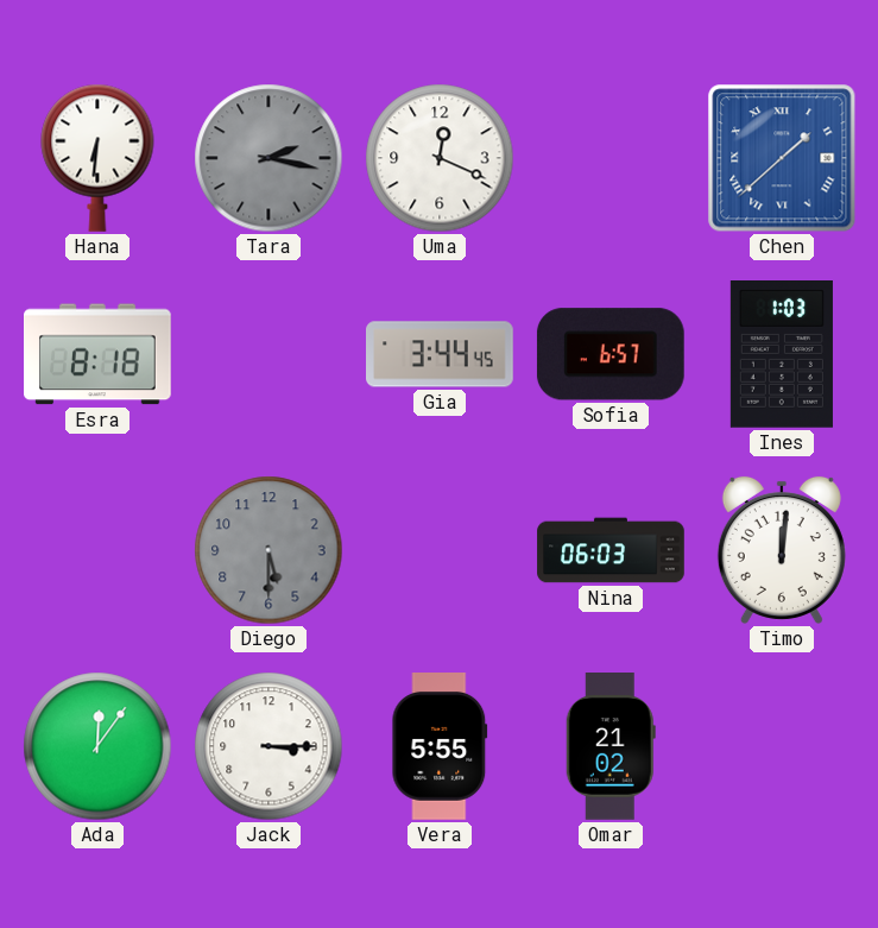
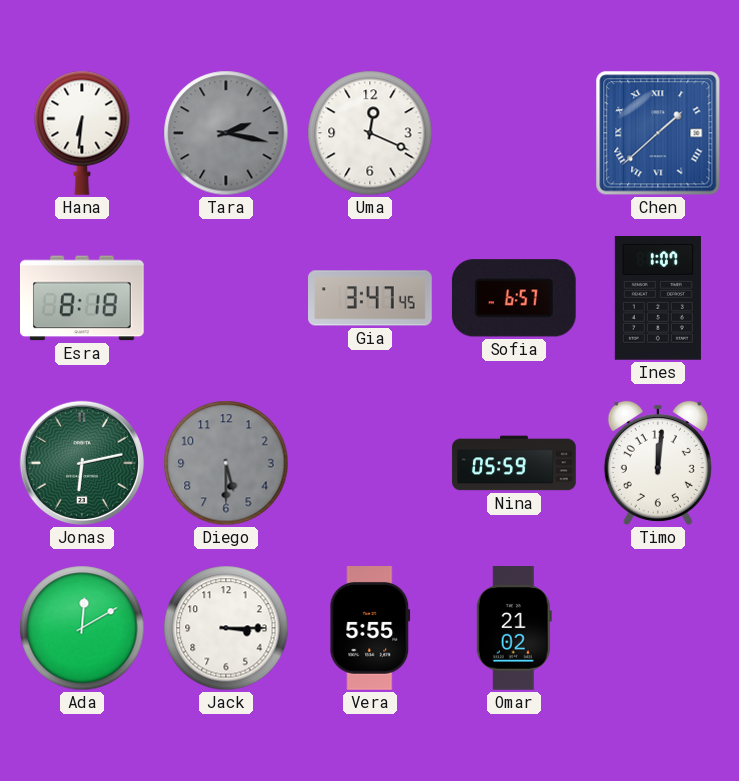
Gia: 3:44 -> 3:47 (371, 298)
Ines: 1:03 -> 1:07 (658, 299)
Jonas: none -> 6:13 (82, 463)
Nina: 06:03 -> 05:59 (514, 463)
Ada: 12:06 -> 12:10 (82, 628)
